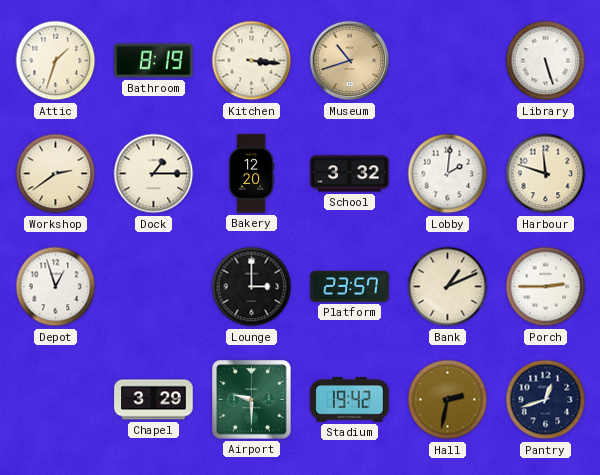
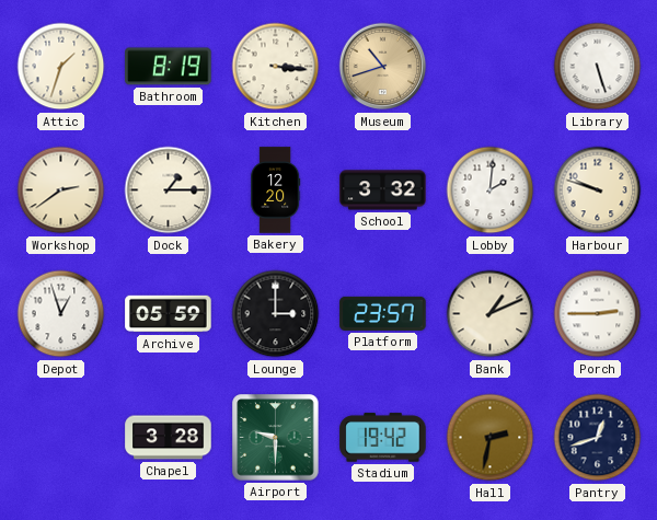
Harbour: 11:48 -> 9:48 (598, 190)
Archive: none -> 05:59 (169, 314)
Chapel: 3:29 -> 3:28 (169, 438)
